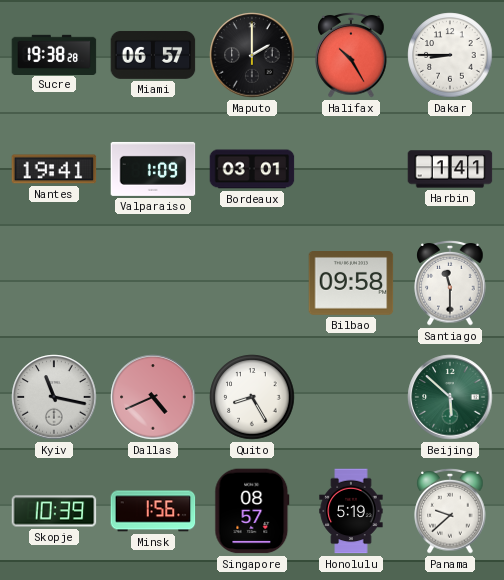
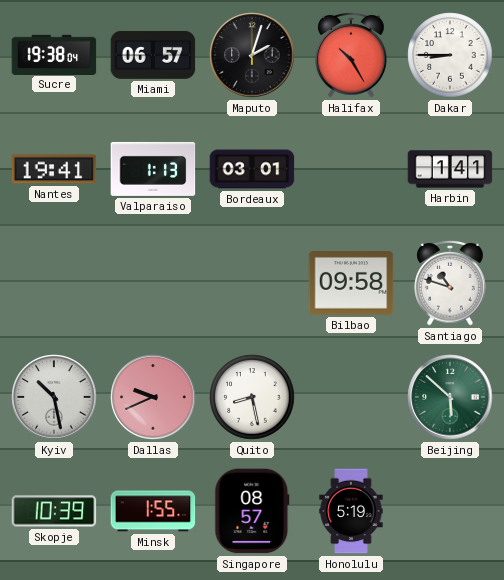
Sucre: 19:38:28 -> 19:38:04 (54, 54)
Maputo: 2:00 -> 2:03 (252, 55)
Valparaiso: 1:09 -> 1:13 (153, 169)
Santiago: 11:30 -> 10:48 (450, 283)
Kyiv: 11:17 -> 10:28 (54, 397)
Dallas: 4:41 -> 9:41 (153, 397)
Quito: 8:25 -> 8:28 (252, 397)
Minsk: 1:56 -> 1:55 (153, 511)
Panama: 9:38 -> none (450, 511)
